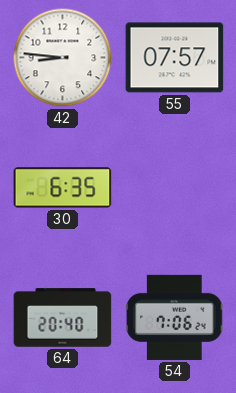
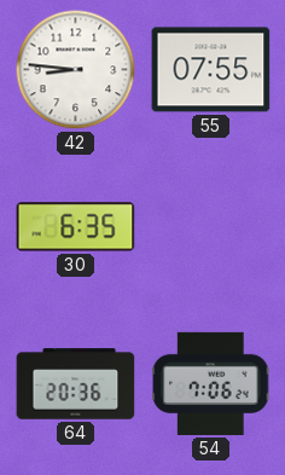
55: 07:57 -> 07:55 (211, 70)
64: 20:40 -> 20:36 (76, 384)
